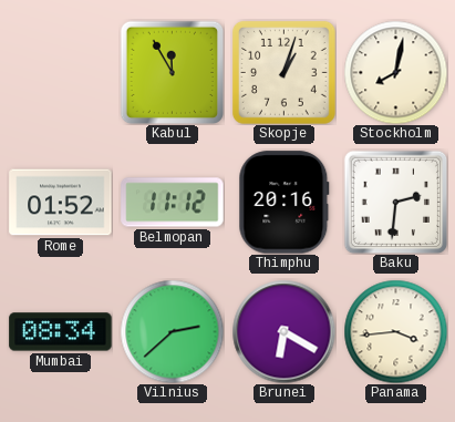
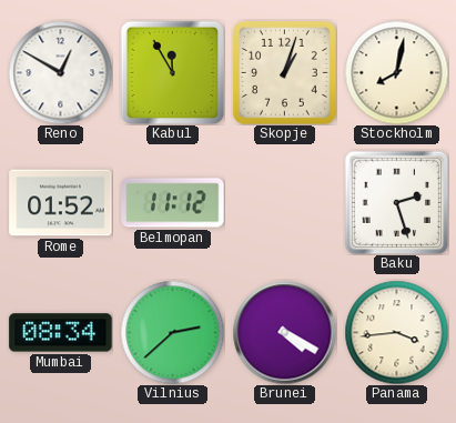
Reno: none -> 12:50 (60, 72)
Thimphu: 20:16 -> none (285, 203)
Baku: 2:31 -> 2:27 (396, 202)
Brunei: 6:20 -> 4:20 (284, 332)
